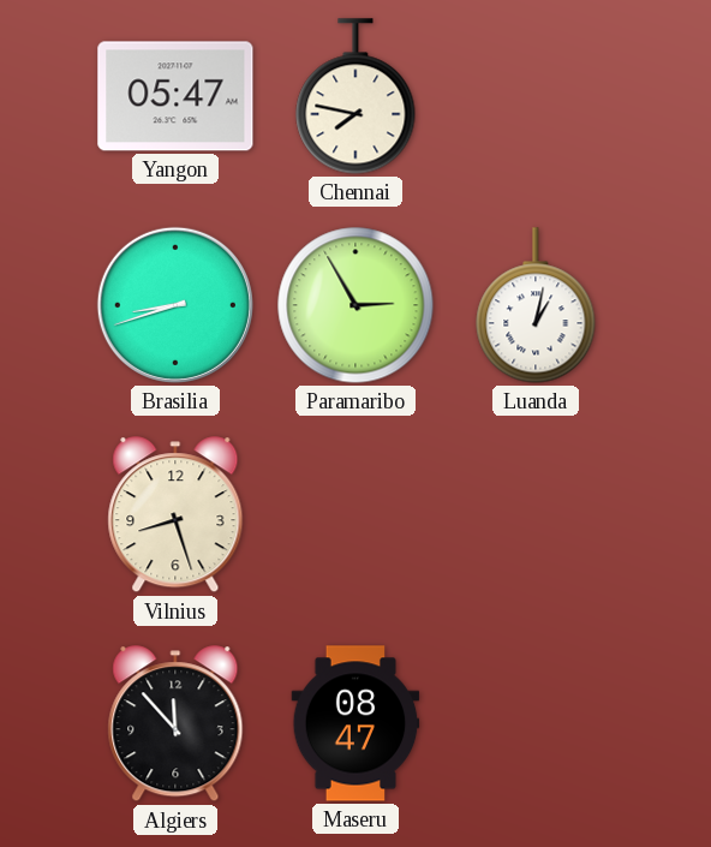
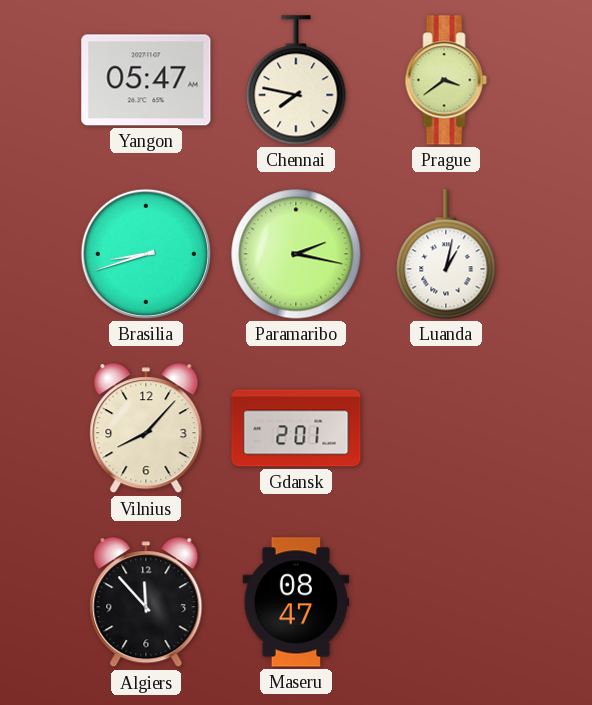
Prague: none -> 3:39 (446, 80)
Paramaribo: 2:55 -> 2:17 (296, 254)
Vilnius: 8:27 -> 8:07 (146, 429)
Gdansk: none -> 2:01 (296, 428)
